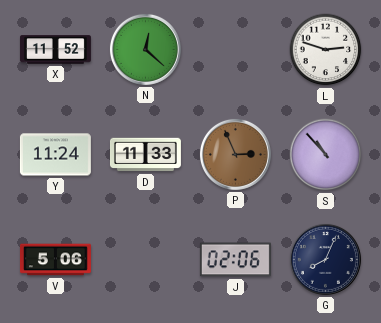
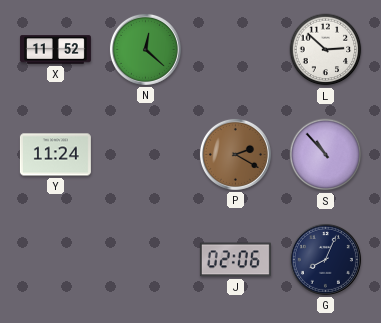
L: 2:48 -> 2:52 (326, 50)
D: 11:33 -> none (145, 155)
P: 2:56 -> 2:20 (235, 154)
V: 5:06 -> none (55, 260)
